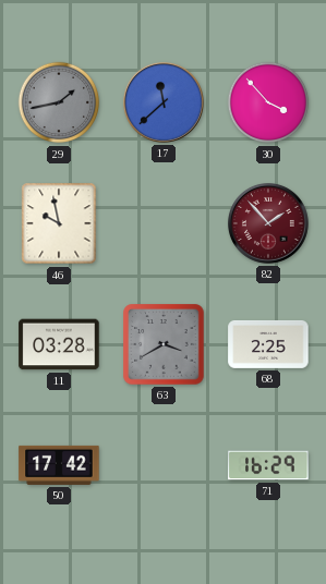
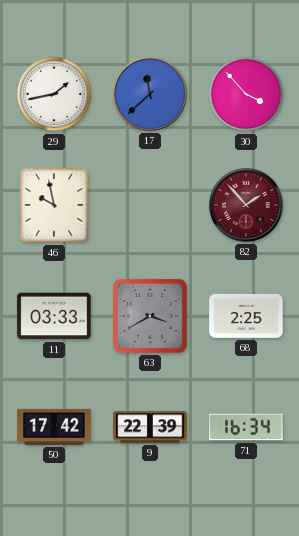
29 dial: grey -> white (54, 94)
11: 03:28 -> 03:33 (54, 316)
9: none -> 22:39 (150, 427)
71: 16:29 -> 16:34 (246, 427)
